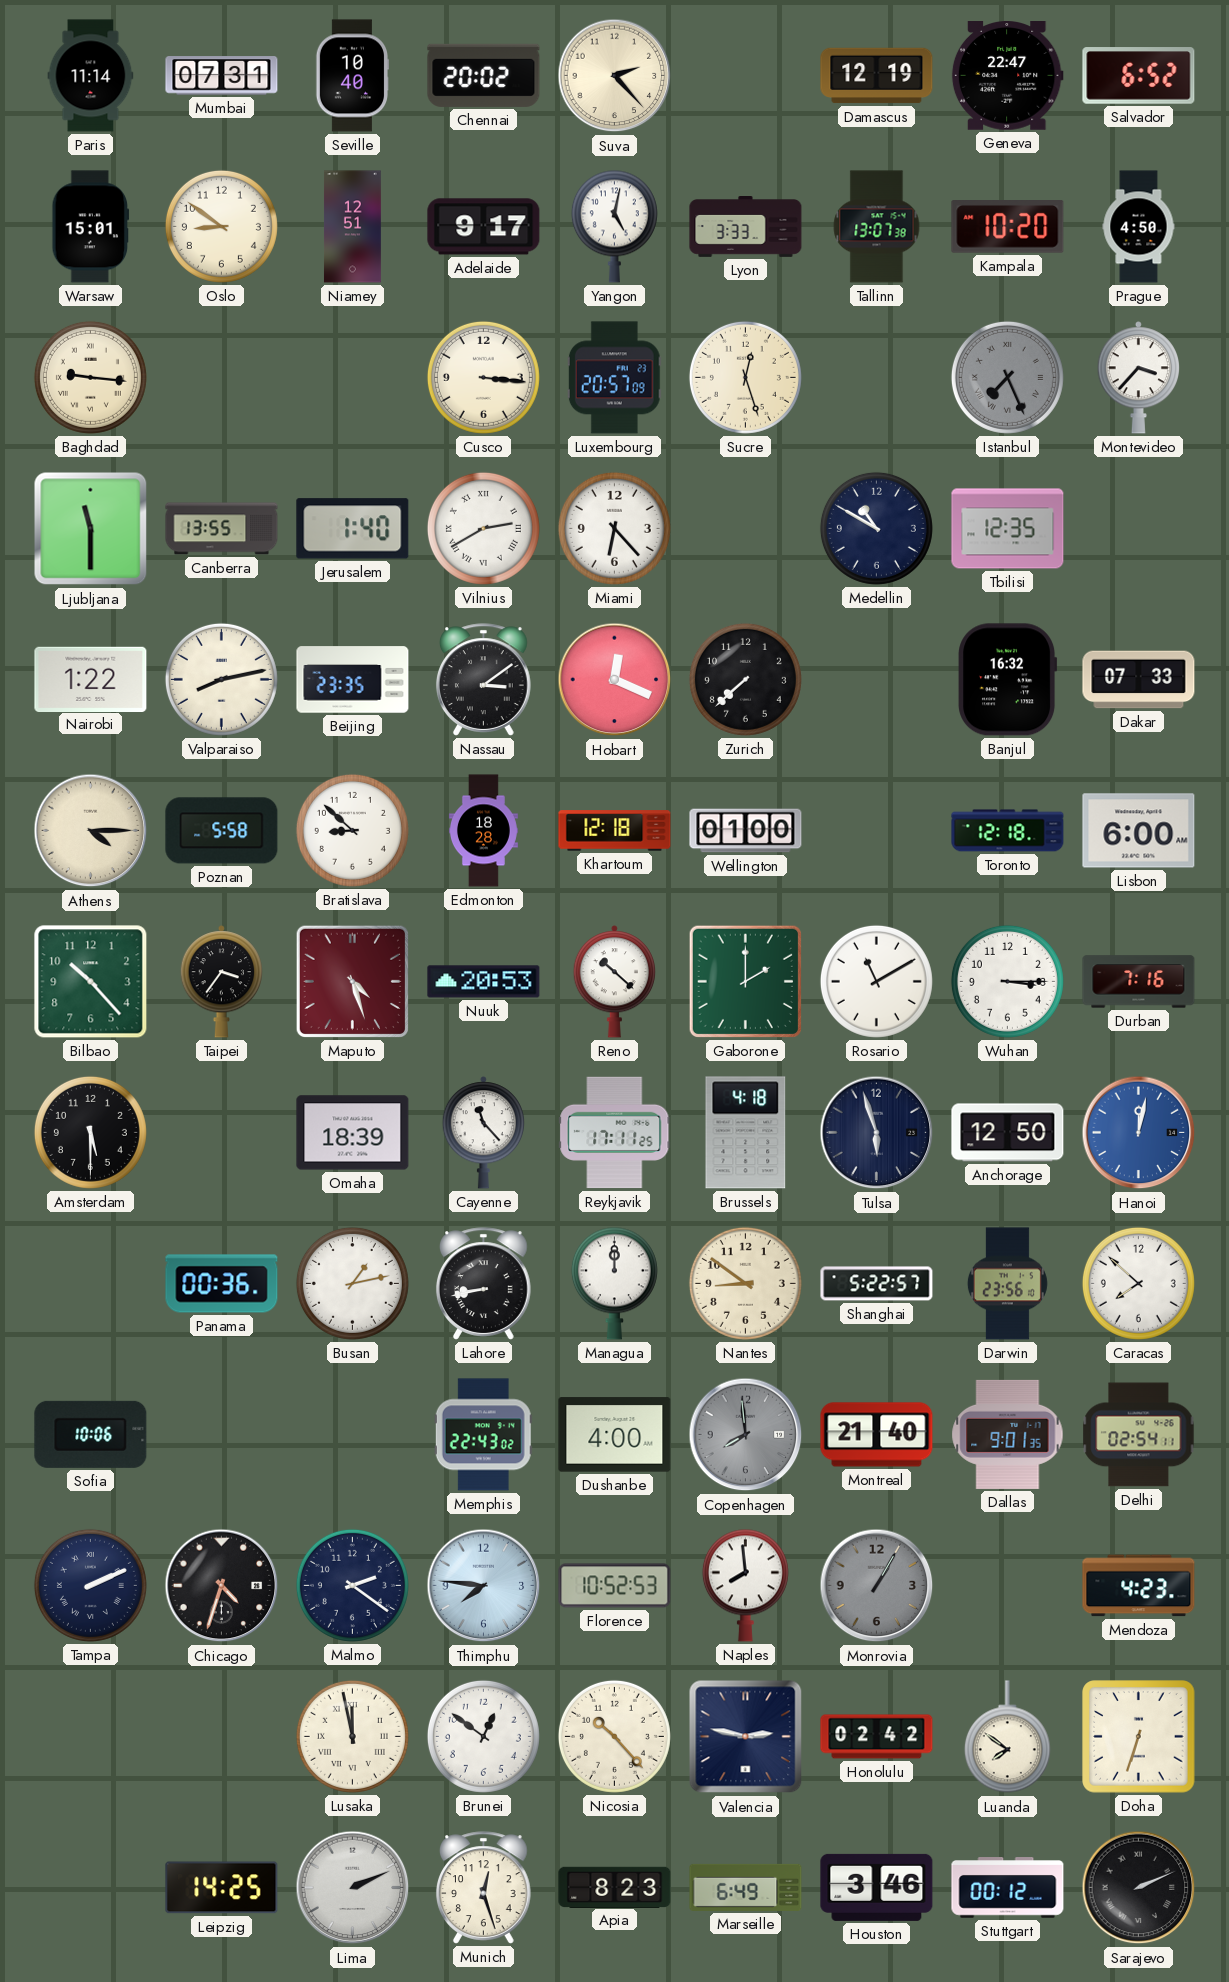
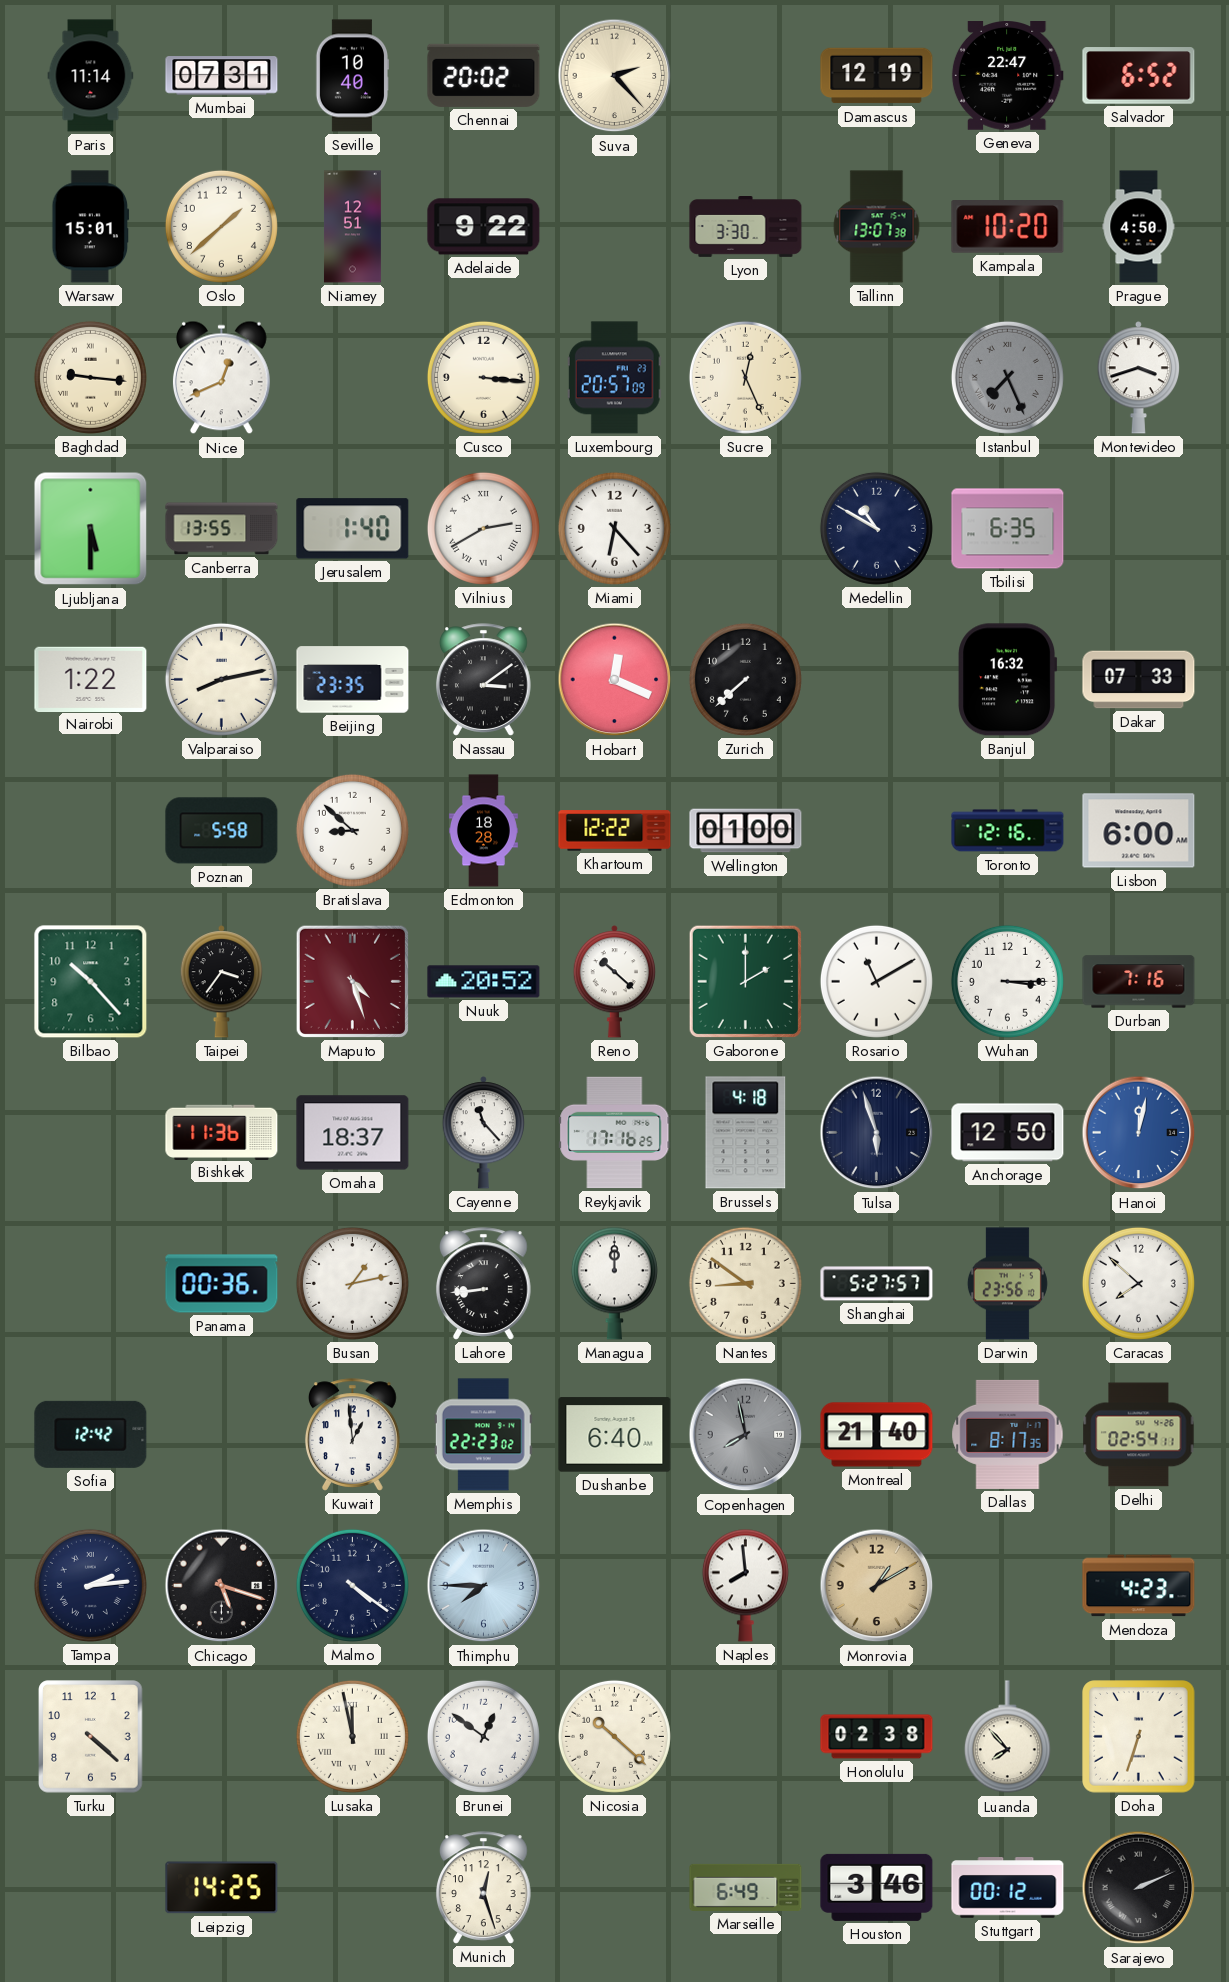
Oslo: 8:51 -> 1:38 (221, 226)
Adelaide: 9:17 -> 9:22 (484, 227)
Yangon: 5:02 -> none (614, 226)
Lyon: 3:33 -> 3:30 (746, 227)
Nice: none -> 12:41 (221, 378)
Sucre: 12:27 -> 12:26 (745, 377)
Montevideo: 3:37 -> 3:42 (1138, 378)
Ljubljana: 11:30 -> 5:30 (91, 529)
Tbilisi: 12:35 -> 6:35 (1008, 529)
Athens: 4:15 -> none (91, 831)
Khartoum: 12:18 -> 12:22 (615, 831)
Toronto: 12:18 -> 12:16 (1008, 831)
Nuuk: 20:53 -> 20:52 (484, 982)
Amsterdam: 5:30 -> none (90, 1132)
Bishkek: none -> 11:36 (222, 1132)
Omaha: 18:39 -> 18:37 (353, 1133)
Reykjavik: 17:11 -> 17:16 (615, 1133)
Lahore: 8:43 -> 8:44 (483, 1284)
Shanghai: 5:22 -> 5:27 (877, 1284)
Sofia: 10:06 -> 12:42 (91, 1434)
Kuwait: none -> 12:59 (352, 1435)
Memphis: 22:43 -> 22:23 (483, 1435)
Dushanbe: 4:00 -> 6:40 (615, 1435)
Copenhagen: 7:59 -> 7:58 (746, 1435)
Dallas: 9:01 -> 8:17 (1008, 1434)
Tampa: 2:11 -> 2:14 (90, 1585)
Chicago: 4:33 -> 5:18 (222, 1586)
Malmo: 2:21 -> 4:21 (352, 1585)
Thimphu: 7:46 -> 7:45 (484, 1586)
Florence: 10:52 -> none (615, 1586)
Monrovia: 1:05 -> 1:10 (877, 1586)
Monrovia dial: grey -> champagne (877, 1586)
Turku: none -> 4:22 (91, 1737)
Nicosia: 10:23 -> 10:22 (614, 1736)
Valencia: 2:47 -> none (746, 1737)
Honolulu: 02:42 -> 02:38 (877, 1737)
Luanda: 7:51 -> 7:53 (1007, 1737)
Lima: 2:11 -> none (353, 1888)
Apia: 8:23 -> none (615, 1887)
